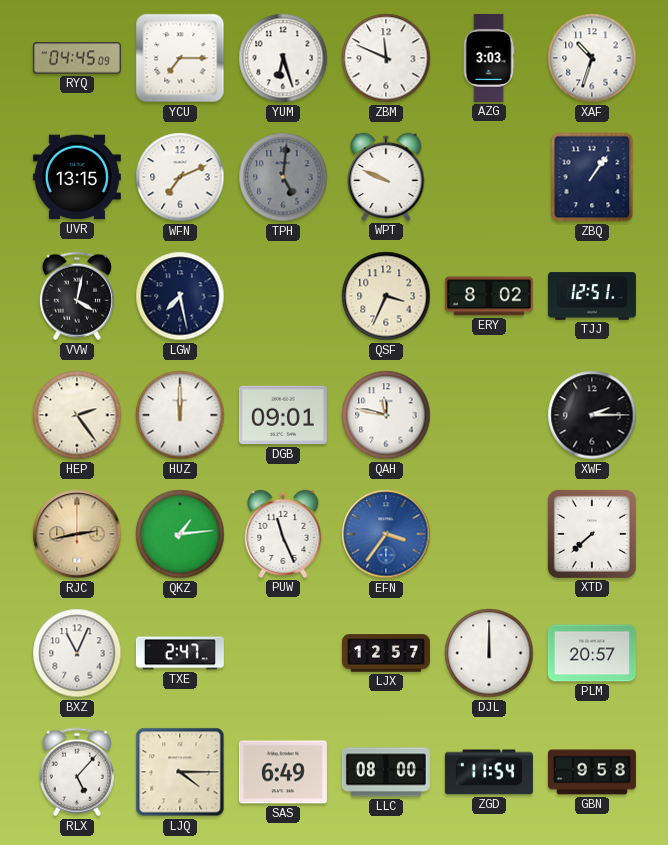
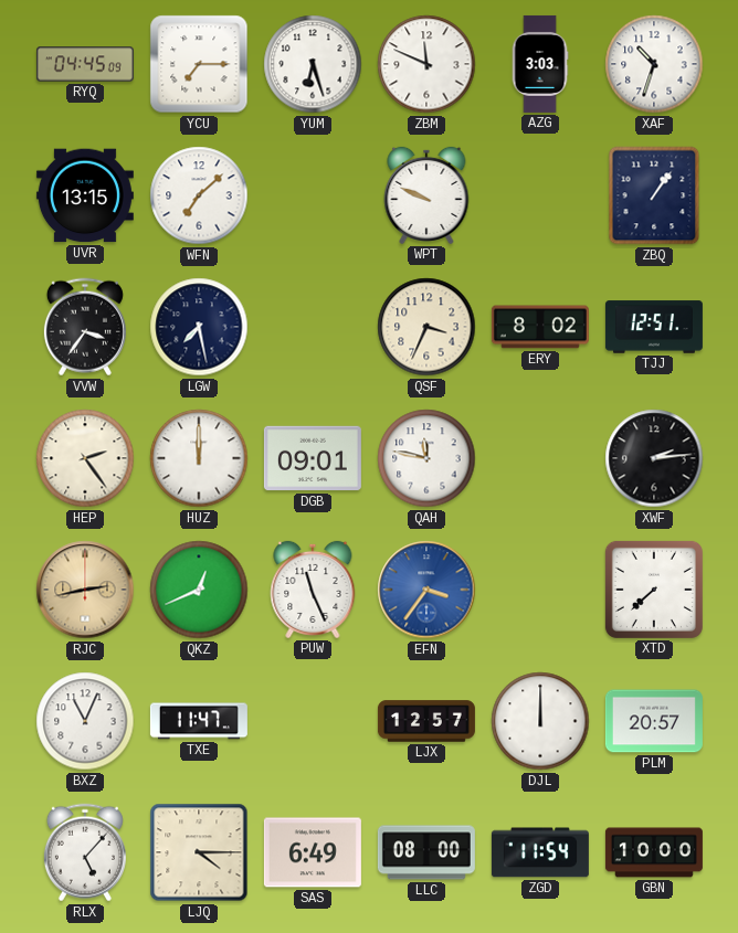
WFN: 7:11 -> 7:08 (199, 195)
TPH: 5:01 -> none (283, 177)
VVW: 4:02 -> 3:36 (85, 327)
XWF: 2:15 -> 2:14 (654, 458)
QKZ: 1:14 -> 12:41 (199, 590)
TXE: 2:47 -> 11:47 (199, 721)
GBN: 9:58 -> 10:00 (654, 852)
